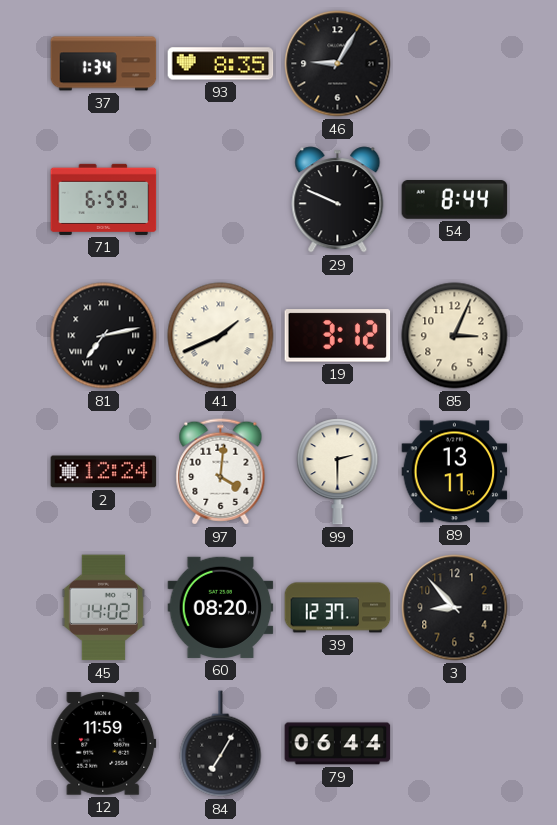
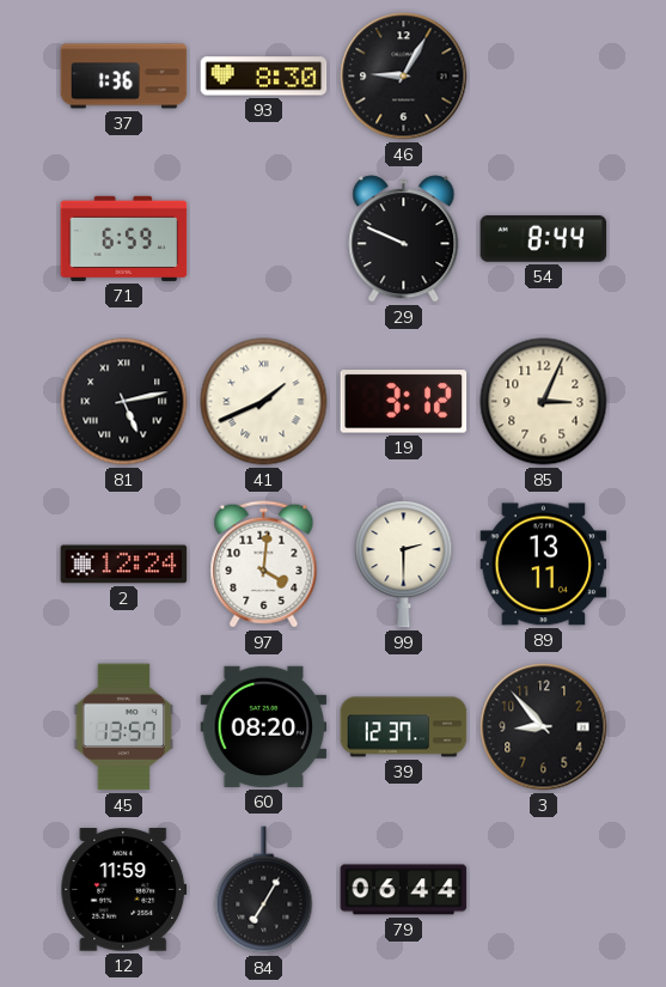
37: 1:34 -> 1:36 (124, 77)
93: 8:35 -> 8:30 (264, 77)
81: 7:13 -> 5:13 (124, 402)
45: 14:02 -> 13:57 (123, 727)
